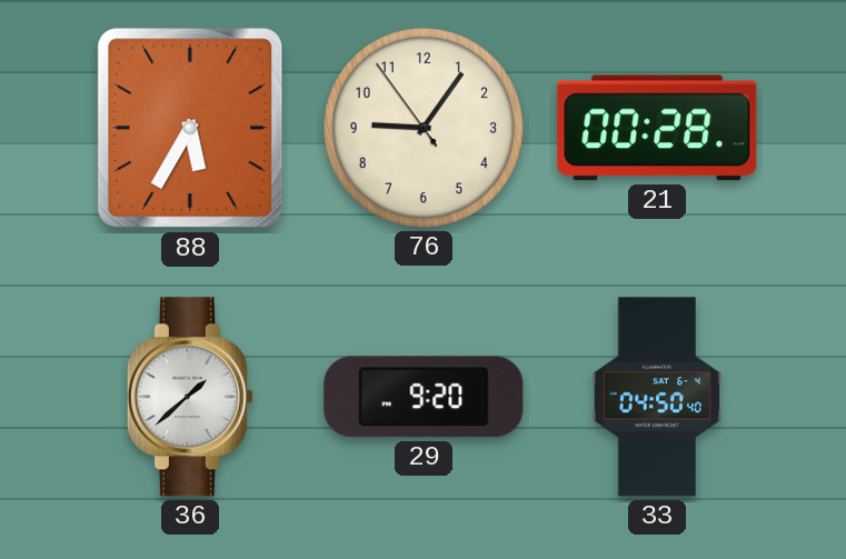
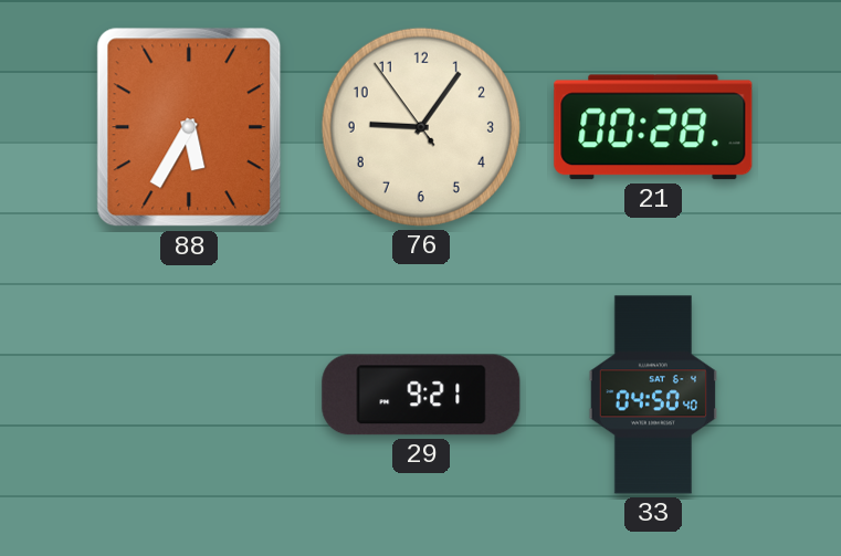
36: 1:38 -> none (190, 397)
29: 9:20 -> 9:21 (421, 395)
